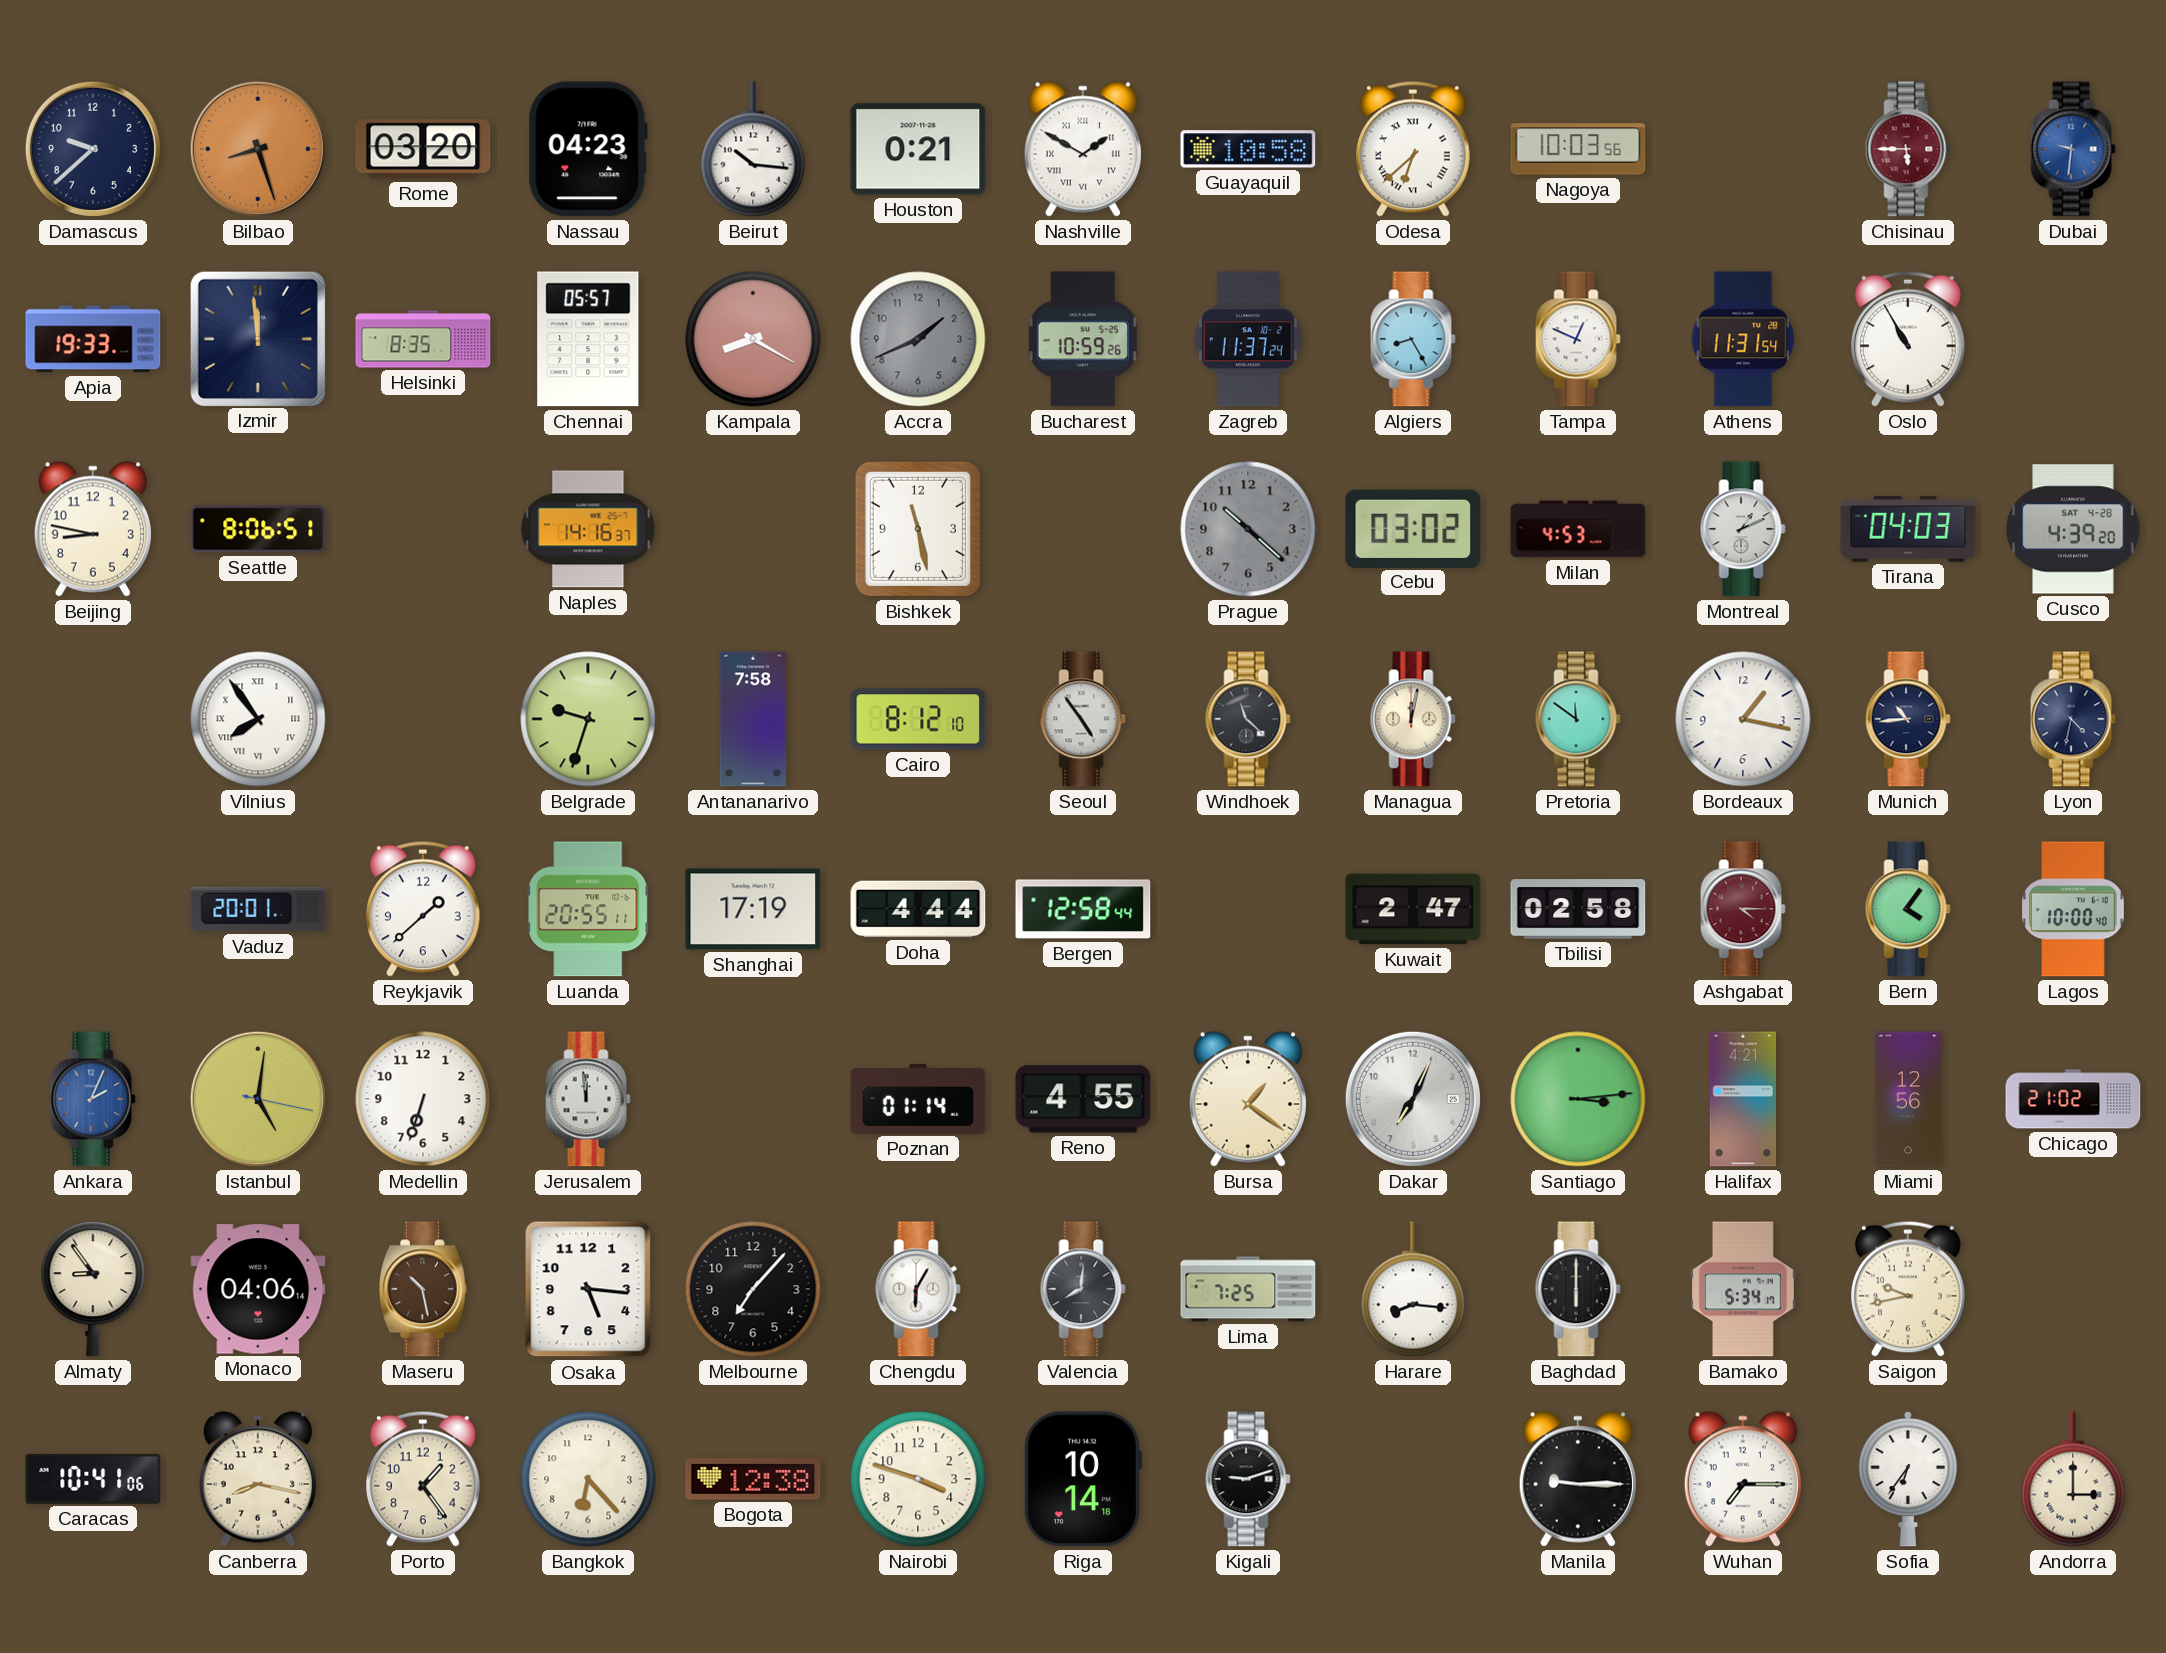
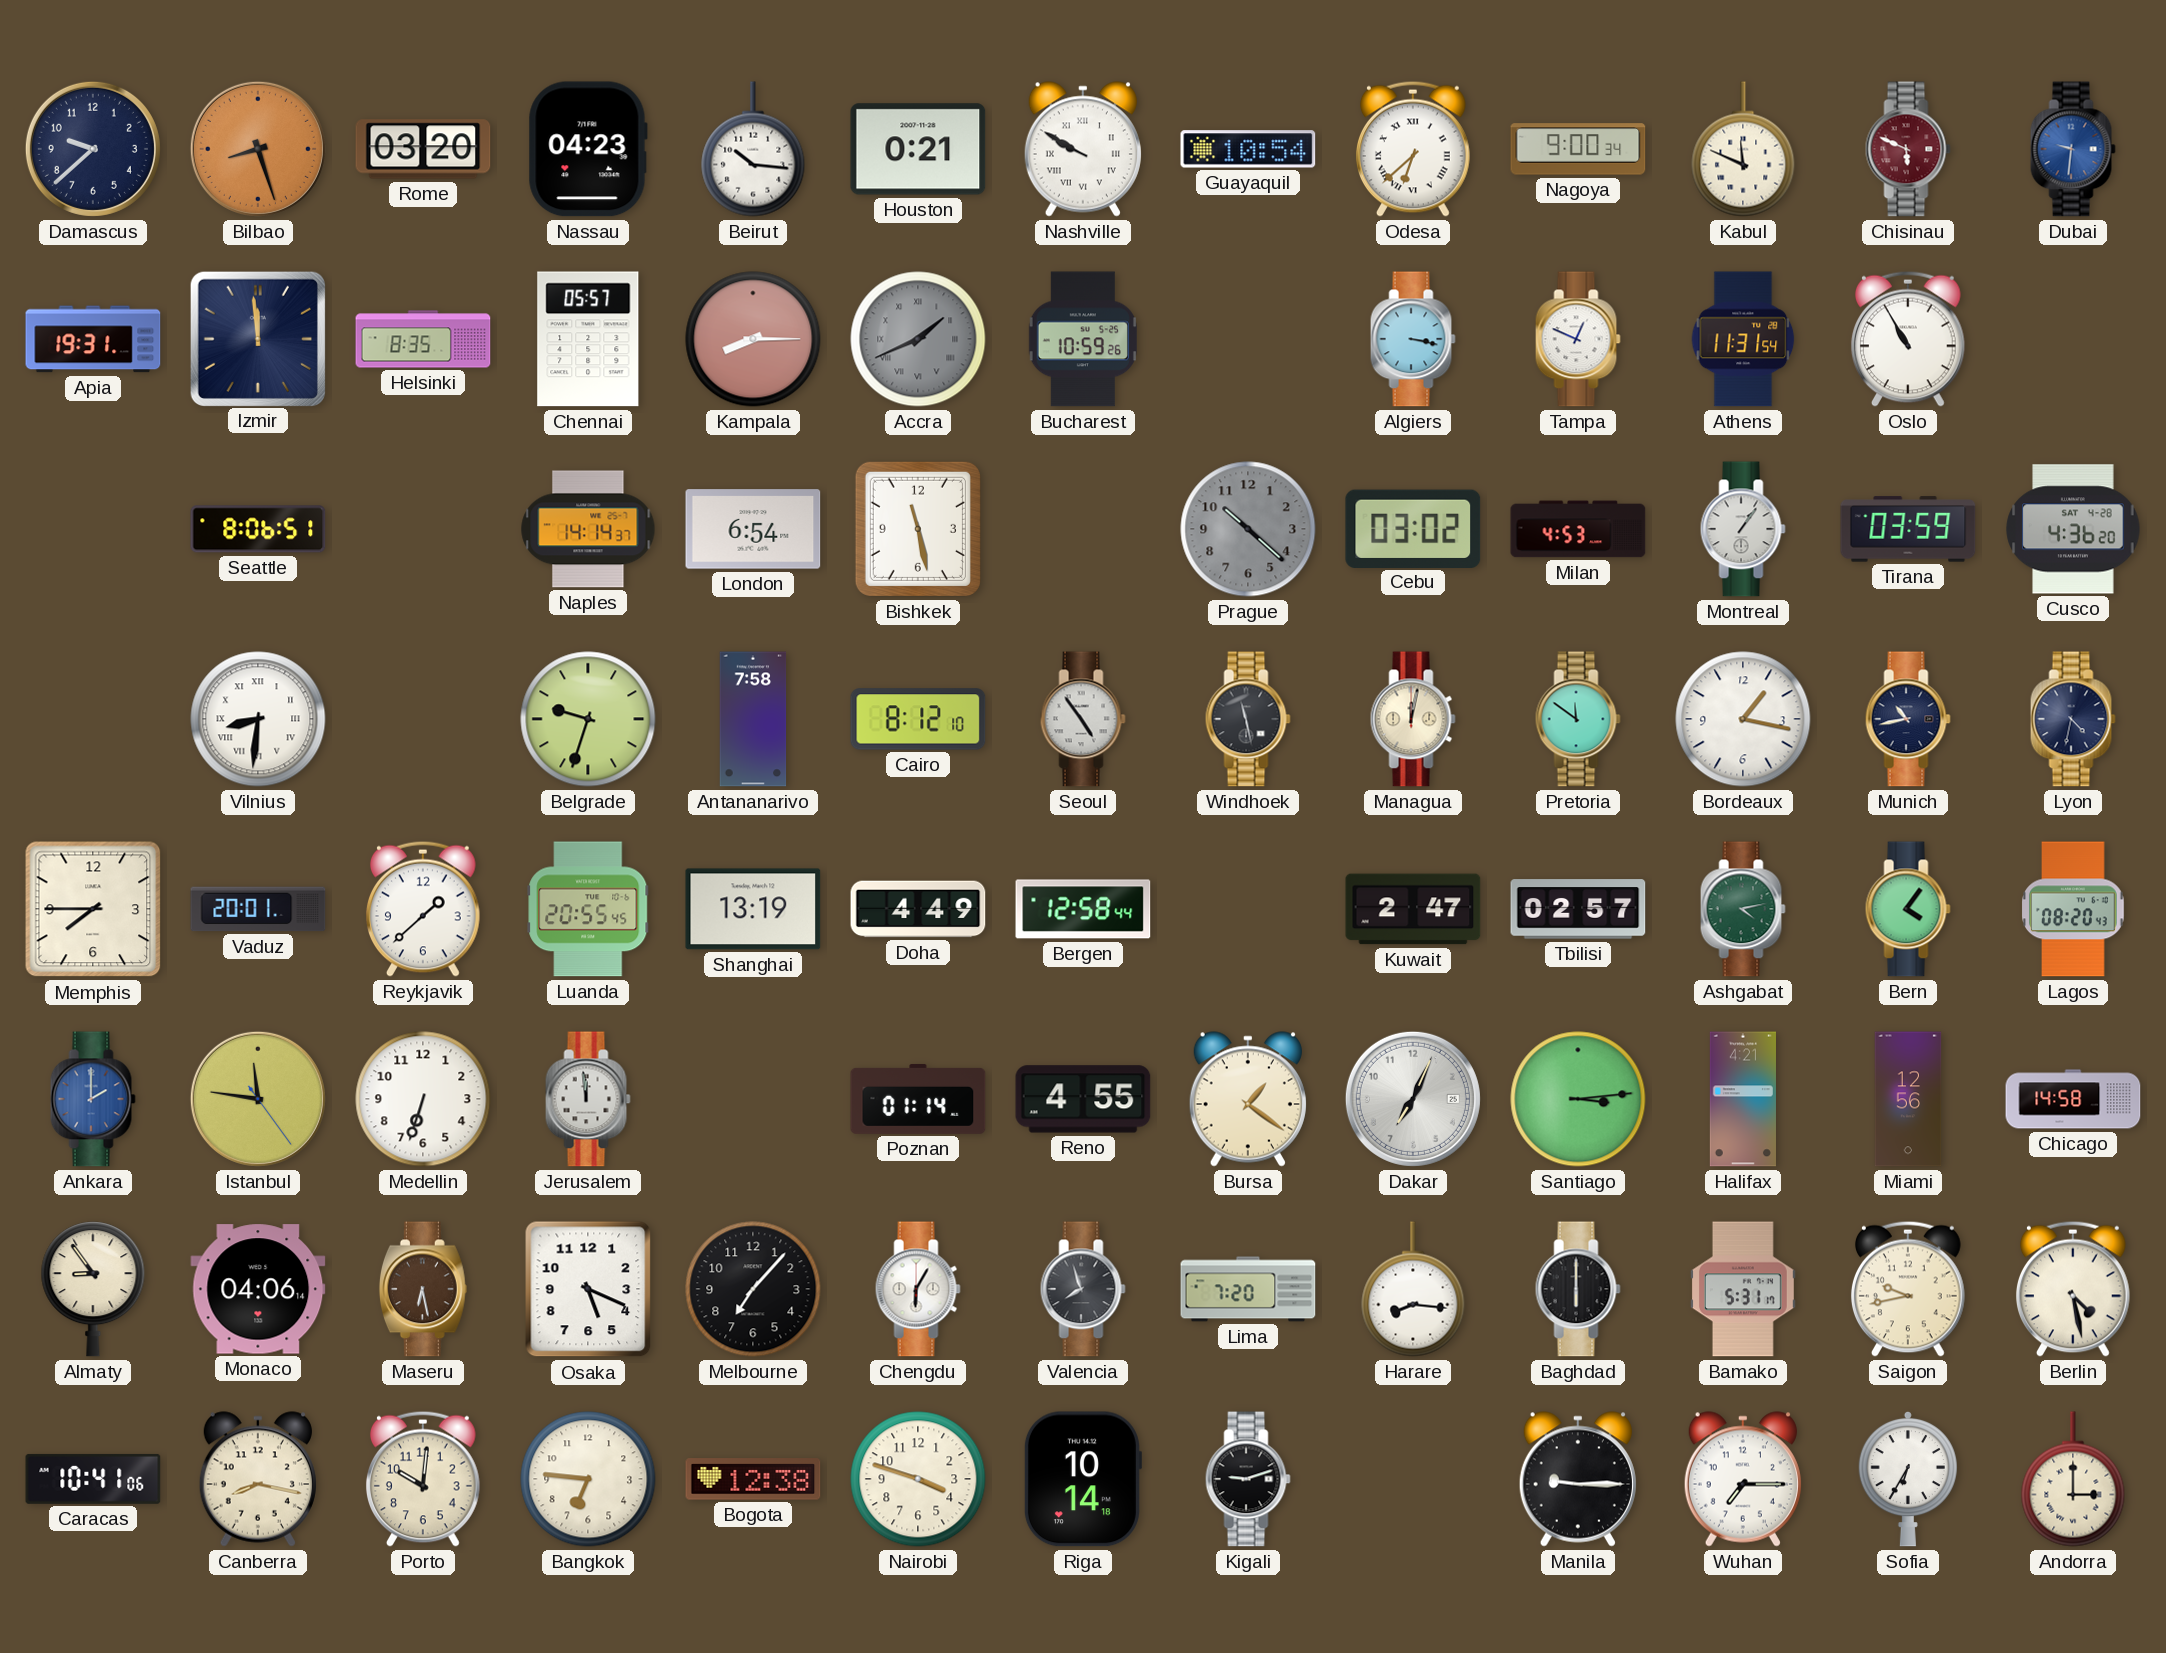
Nashville: 1:50 -> 9:50 (1083, 149)
Guayaquil: 10:58 -> 10:54 (1248, 149)
Nagoya: 10:03 -> 9:00 (1578, 149)
Kabul: none -> 11:49 (1743, 149)
Chisinau: 5:45 -> 5:49 (1908, 149)
Apia: 19:33 -> 19:31 (93, 339)
Kampala: 8:20 -> 8:15 (753, 339)
Accra numerals: Arabic -> Roman (918, 339)
Zagreb: 11:37 -> none (1248, 339)
Algiers: 8:25 -> 3:17 (1413, 339)
Beijing: 8:47 -> none (93, 529)
Naples: 14:16 -> 14:14 (588, 529)
London: none -> 6:54 (753, 529)
Montreal: 1:11 -> 1:06 (1743, 529)
Tirana: 04:03 -> 03:59 (1908, 529)
Cusco: 4:39 -> 4:36 (2073, 529)
Vilnius: 7:54 -> 8:31 (258, 719)
Windhoek: 11:22 -> 11:28 (1248, 719)
Munich: 10:44 -> 10:43 (1908, 719)
Memphis: none -> 7:45 (93, 909)
Luanda: 20:55:11 -> 20:55:45 (588, 909)
Shanghai: 17:19 -> 13:19 (753, 909)
Doha: 4:44 -> 4:49 (918, 909)
Tbilisi: 02:58 -> 02:57 (1578, 909)
Ashgabat: 4:15 -> 4:13 (1743, 909)
Ashgabat dial: burgundy -> green (1743, 909)
Lagos: 10:00 -> 08:20 (2073, 909)
Ankara: 2:04 -> 2:00 (93, 1099)
Istanbul: 5:01 -> 11:46 (258, 1099)
Chicago: 21:02 -> 14:58 (2073, 1099)
Maseru: 10:28 -> 6:28 (423, 1289)
Osaka: 5:16 -> 5:19 (588, 1289)
Valencia: 8:01 -> 7:57 (1083, 1289)
Lima: 7:25 -> 7:20 (1248, 1289)
Bamako: 5:34 -> 5:31 (1743, 1289)
Berlin: none -> 4:28 (2073, 1289)
Porto: 1:24 -> 10:01 (423, 1479)
Bangkok: 6:23 -> 6:46 (588, 1479)
Sofia: 6:36 -> 6:35 (1908, 1479)
